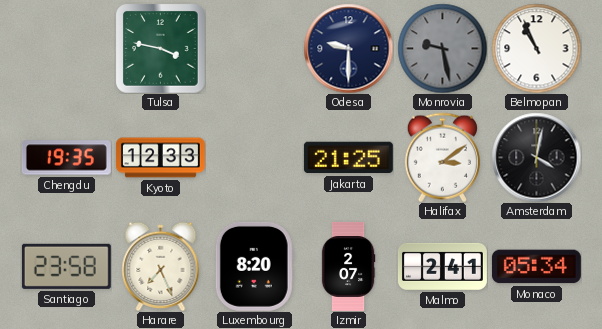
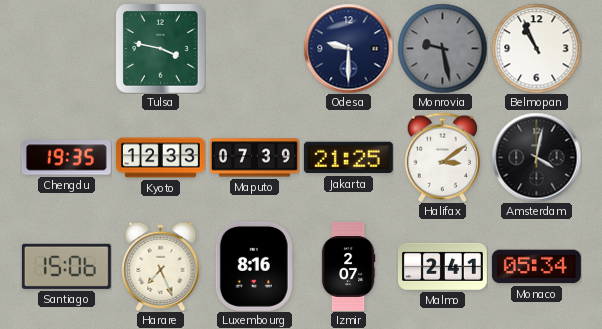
Maputo: none -> 07:39 (254, 158)
Santiago: 23:58 -> 15:06 (66, 266)
Luxembourg: 8:20 -> 8:16 (254, 266)
